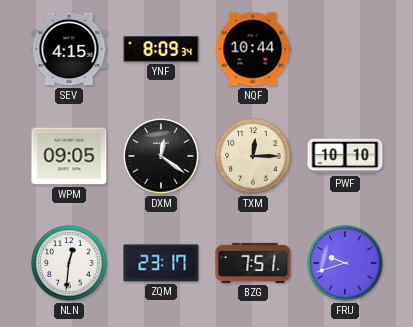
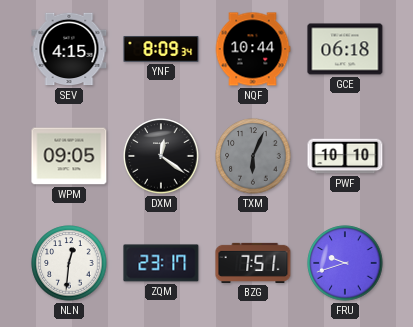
GCE: none -> 06:18 (345, 49)
TXM: 12:15 -> 6:04 (253, 156)
TXM dial: cream -> grey (253, 156)
